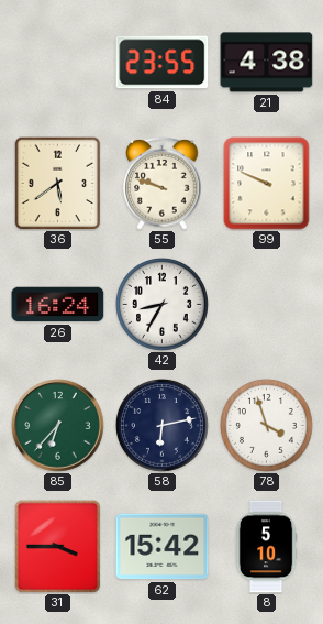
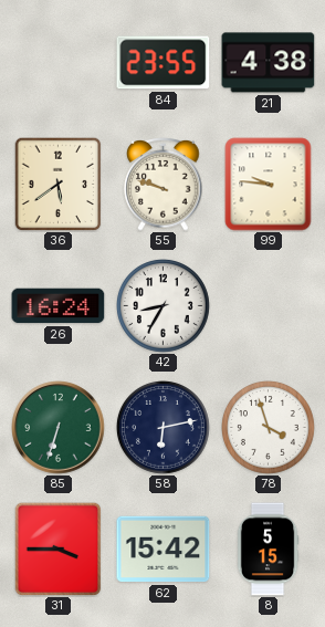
99: 9:49 -> 9:46 (269, 185)
85: 6:37 -> 6:33 (59, 428)
8: 5:10 -> 5:15 (268, 550)
